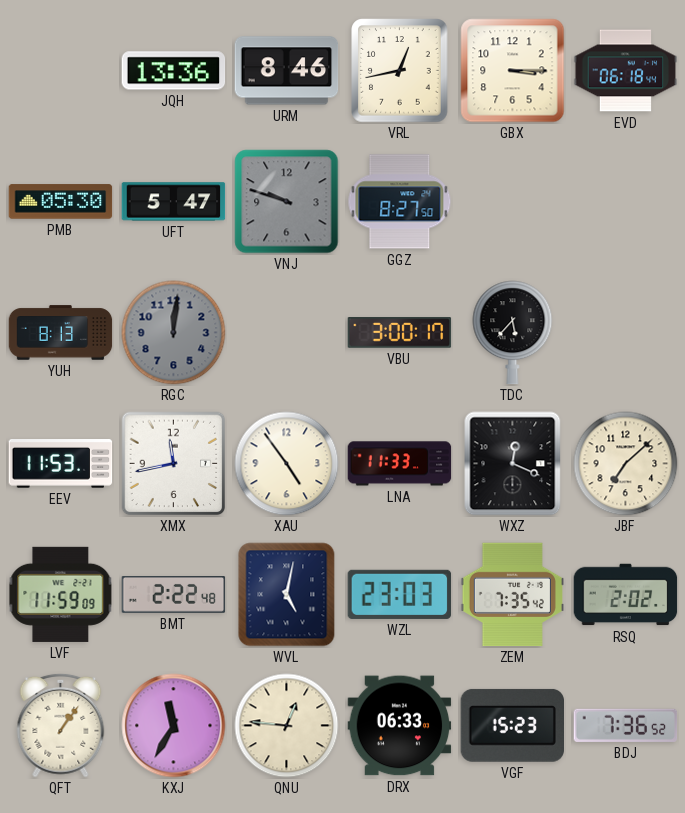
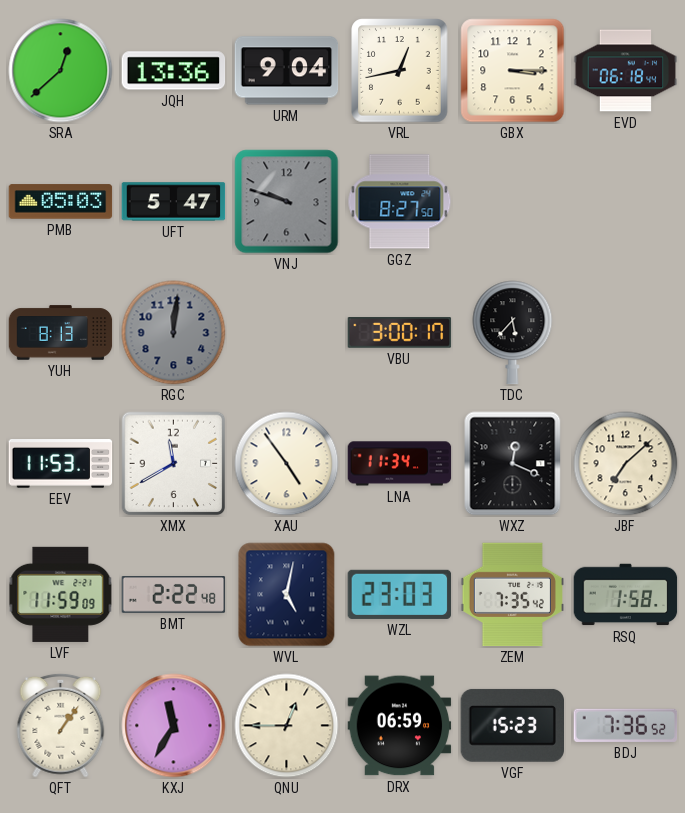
SRA: none -> 12:38 (61, 71)
URM: 8:46 -> 9:04 (287, 71)
PMB: 05:30 -> 05:03 (61, 202)
XMX: 11:43 -> 11:40 (174, 464)
LNA: 11:33 -> 11:34 (400, 464)
RSQ: 2:02 -> 1:58 (626, 595)
QNU: 12:46 -> 12:45 (287, 726)
DRX: 06:33 -> 06:59 (400, 726)
